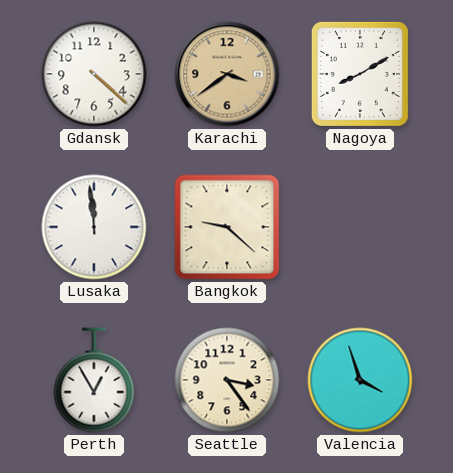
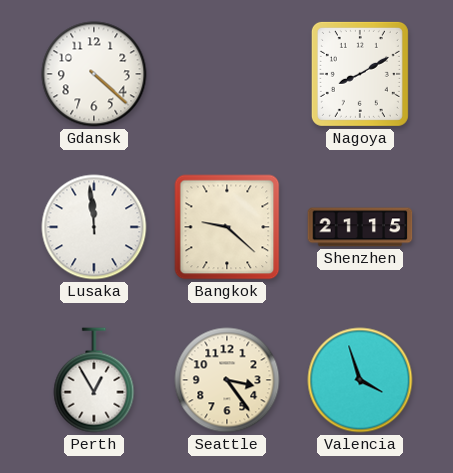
Karachi: 3:39 -> none (227, 74)
Shenzhen: none -> 21:15 (360, 227)
